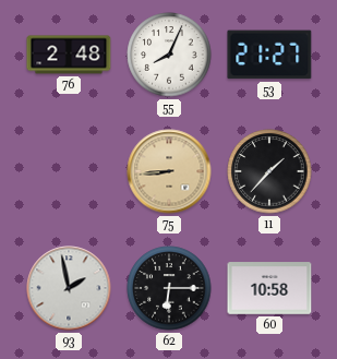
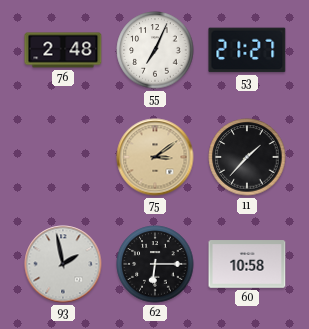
55: 8:04 -> 7:04 (155, 50)
75: 8:44 -> 3:09 (155, 157)
